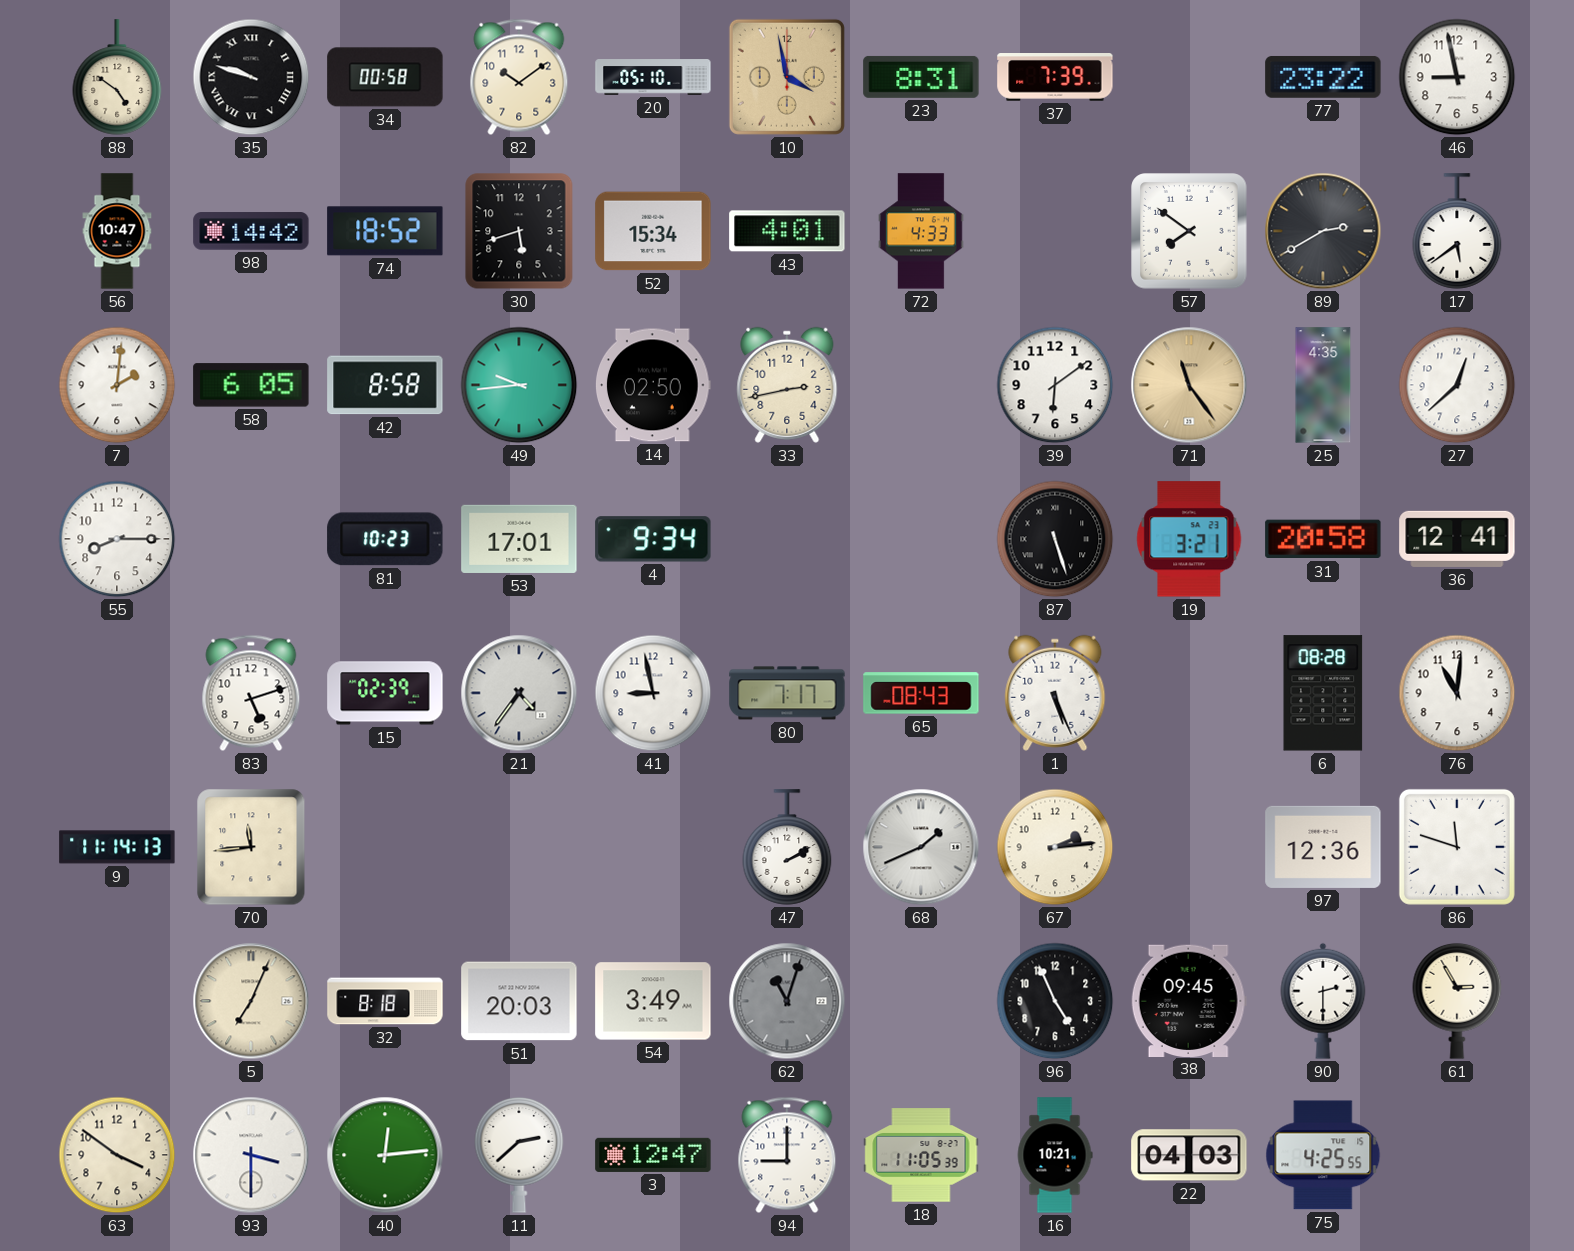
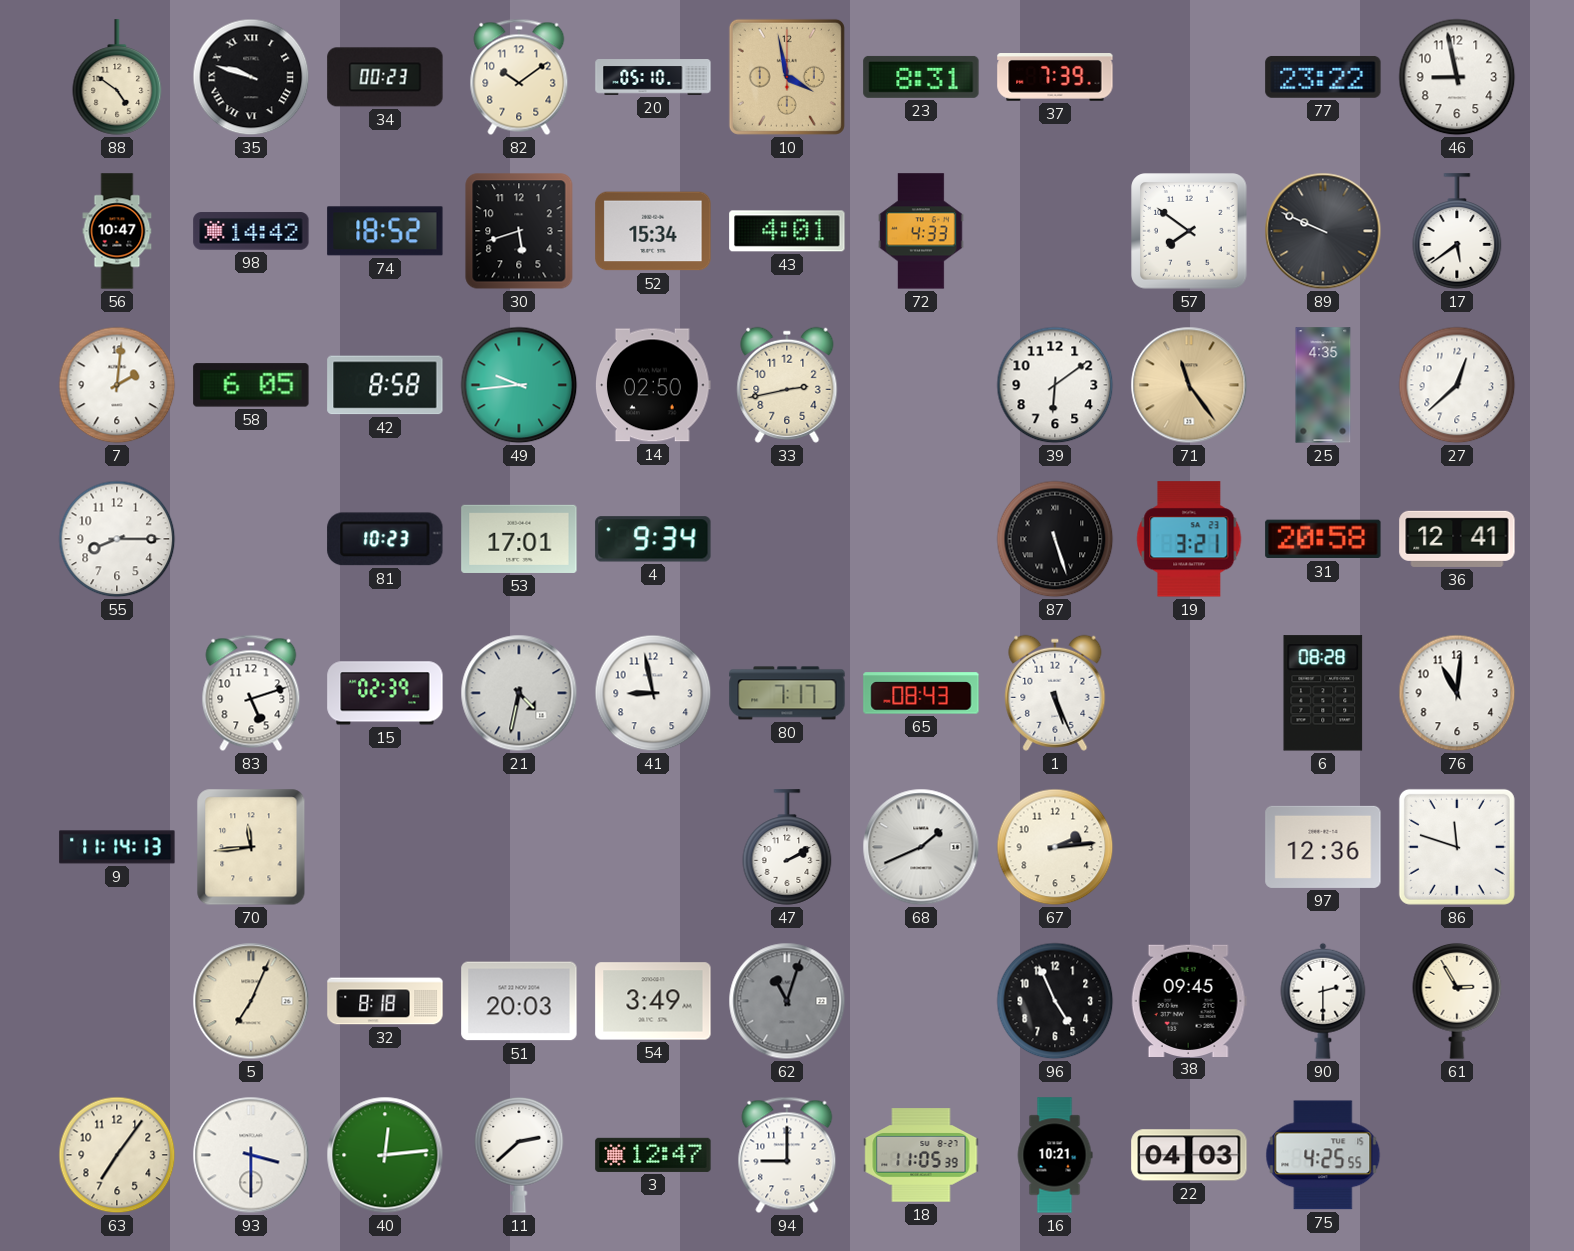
34: 00:58 -> 00:23 (385, 77)
89: 2:40 -> 9:49 (1323, 231)
21: 4:36 -> 4:32 (519, 693)
63: 3:51 -> 7:06 (117, 1155)
